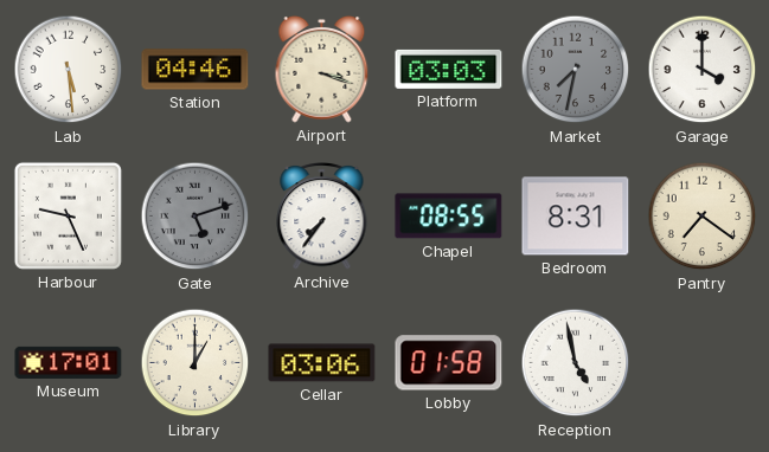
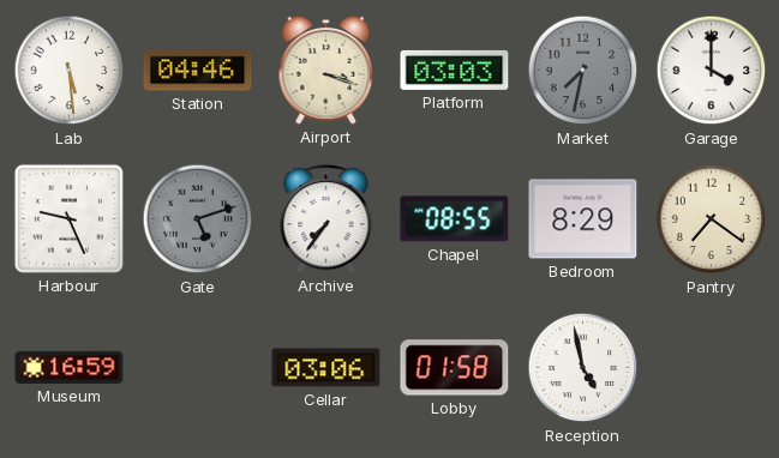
Bedroom: 8:31 -> 8:29 (583, 219)
Museum: 17:01 -> 16:59 (70, 367)
Library: 1:00 -> none (196, 363)
